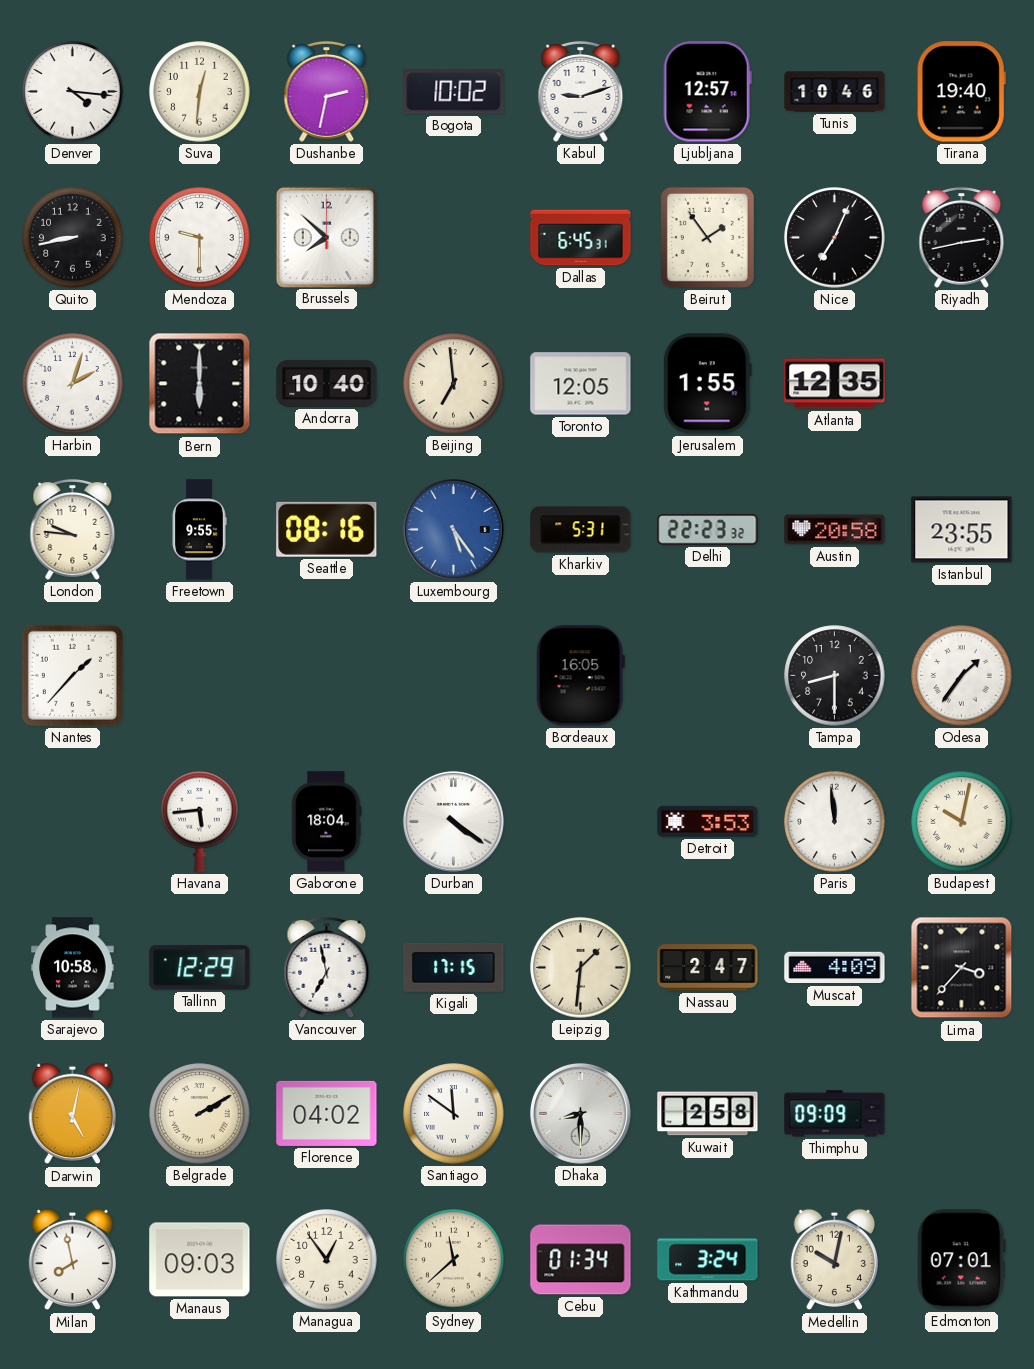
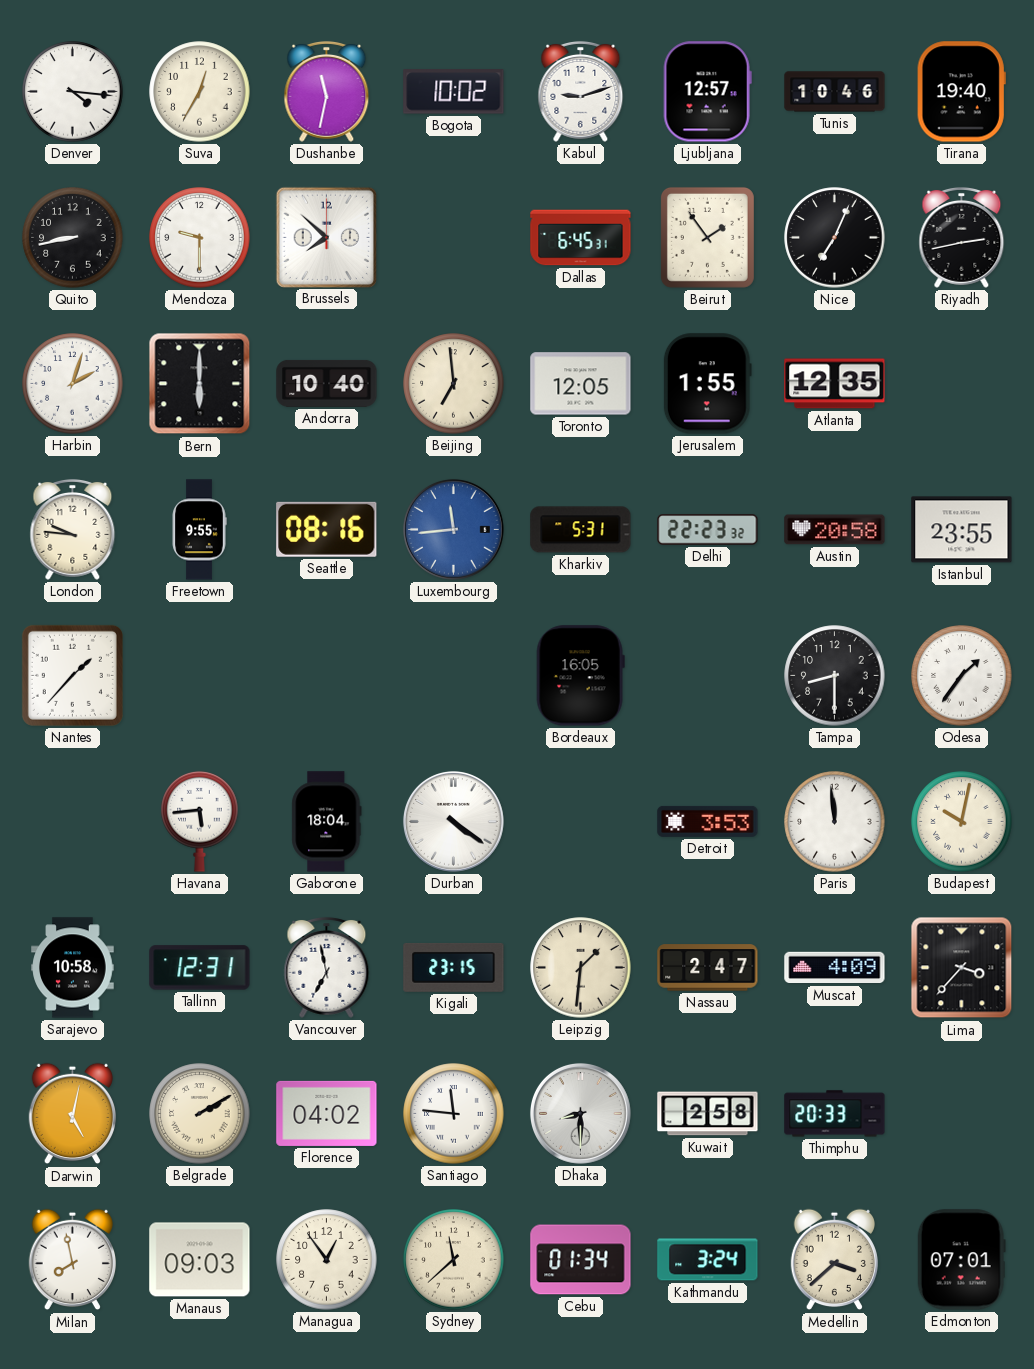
Suva: 12:31 -> 12:35 (200, 92)
Dushanbe: 2:32 -> 11:32 (327, 91)
Luxembourg: 5:24 -> 11:44 (453, 529)
Tallinn: 12:29 -> 12:31 (200, 968)
Kigali: 17:15 -> 23:15 (454, 967)
Santiago: 11:51 -> 11:46 (454, 1114)
Thimphu: 09:09 -> 20:33 (835, 1114)
Medellin: 10:02 -> 3:38 (834, 1260)
